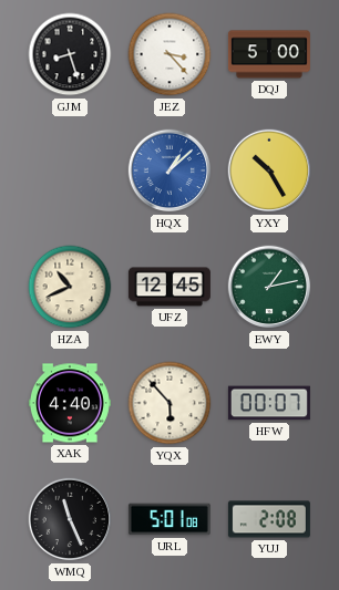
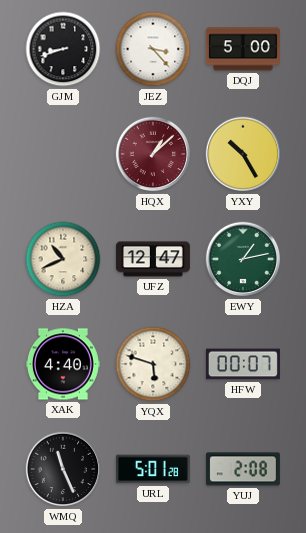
GJM: 8:27 -> 8:42 (63, 49)
HQX dial: blue -> burgundy (153, 154)
UFZ: 12:45 -> 12:47 (153, 259)
YQX: 5:53 -> 5:48 (153, 364)
URL: 5:01:08 -> 5:01:28 (153, 469)
